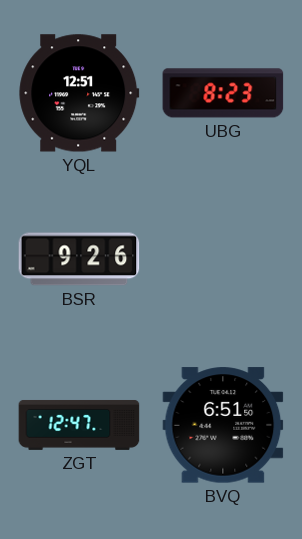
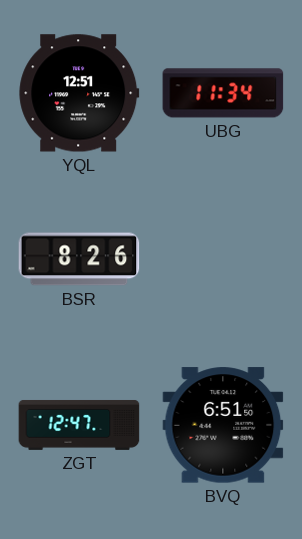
UBG: 8:23 -> 11:34 (223, 93)
BSR: 9:26 -> 8:26 (79, 259)
